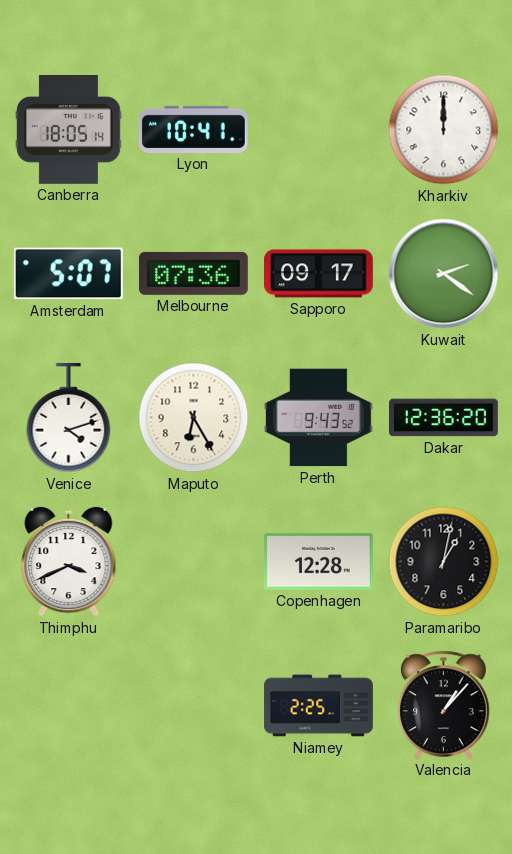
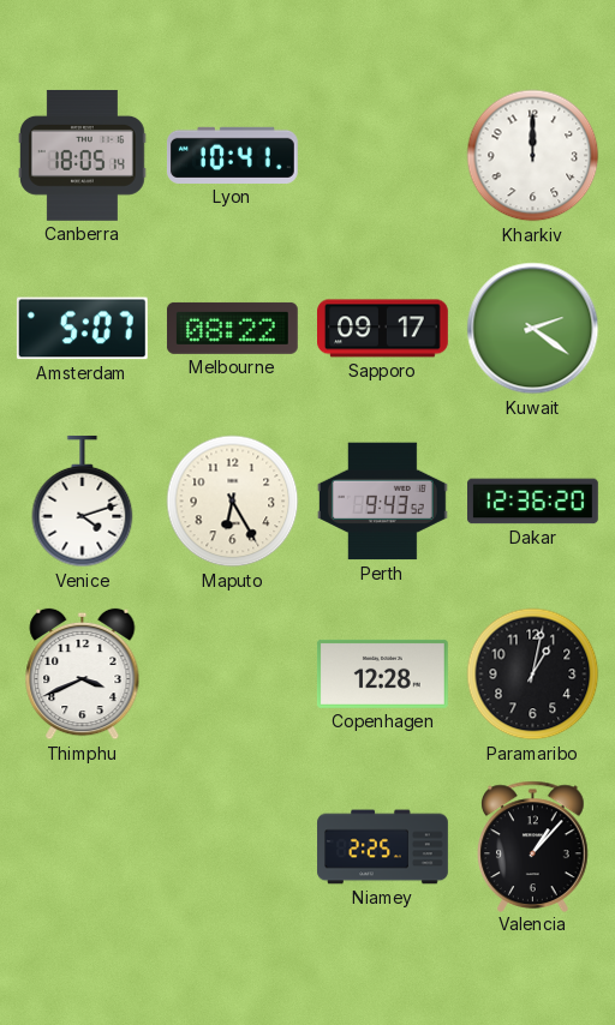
Melbourne: 07:36 -> 08:22 (232, 328)
